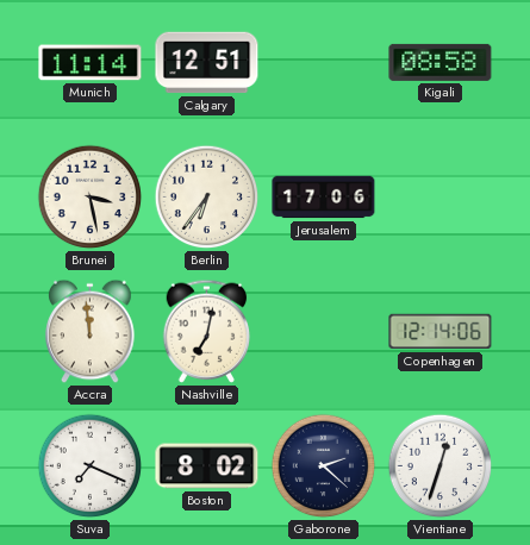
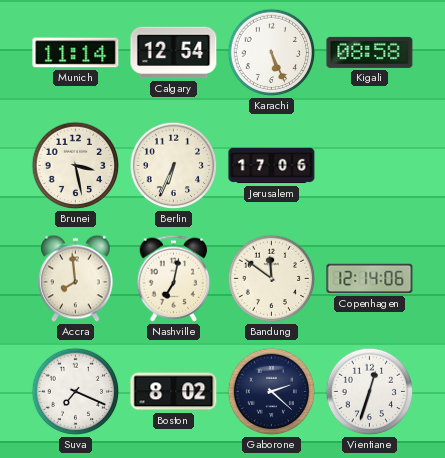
Calgary: 12:51 -> 12:54 (174, 53)
Karachi: none -> 5:26 (272, 53)
Berlin: 6:36 -> 6:34 (174, 166)
Accra: 11:59 -> 7:59 (76, 279)
Bandung: none -> 11:51 (272, 279)
